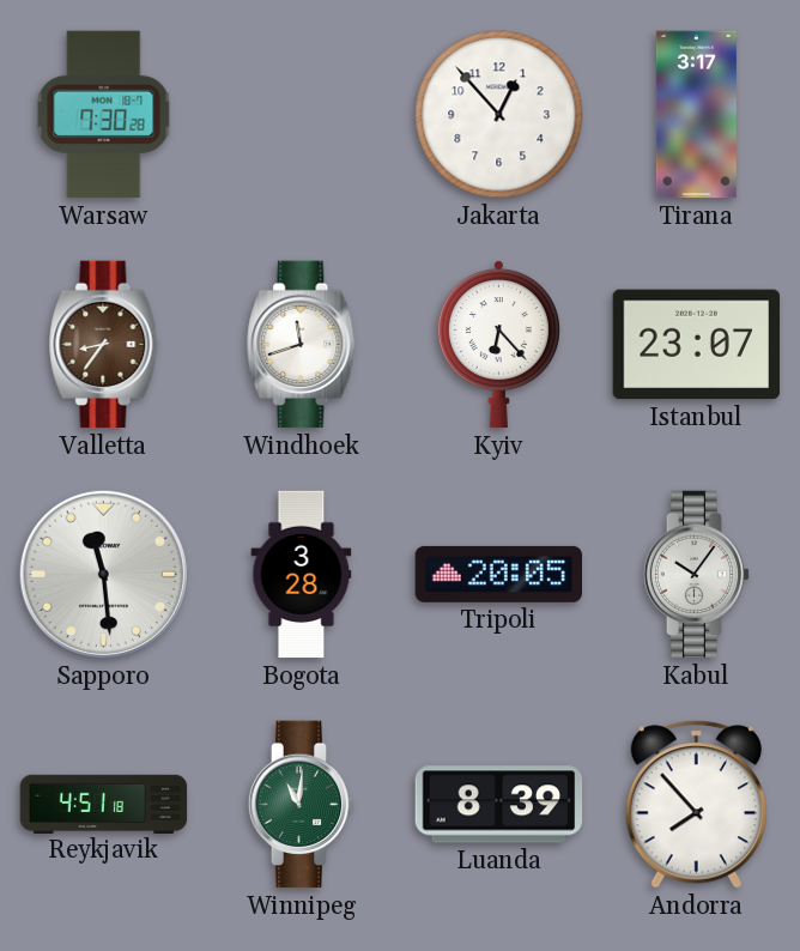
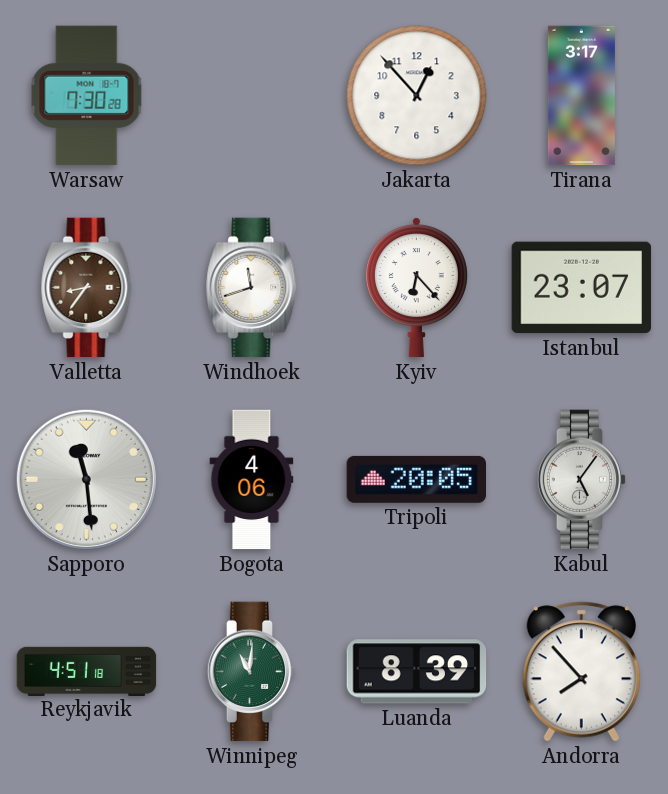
Bogota: 3:28 -> 4:06 (252, 480)
Kabul: 10:06 -> 5:06 (582, 480)
